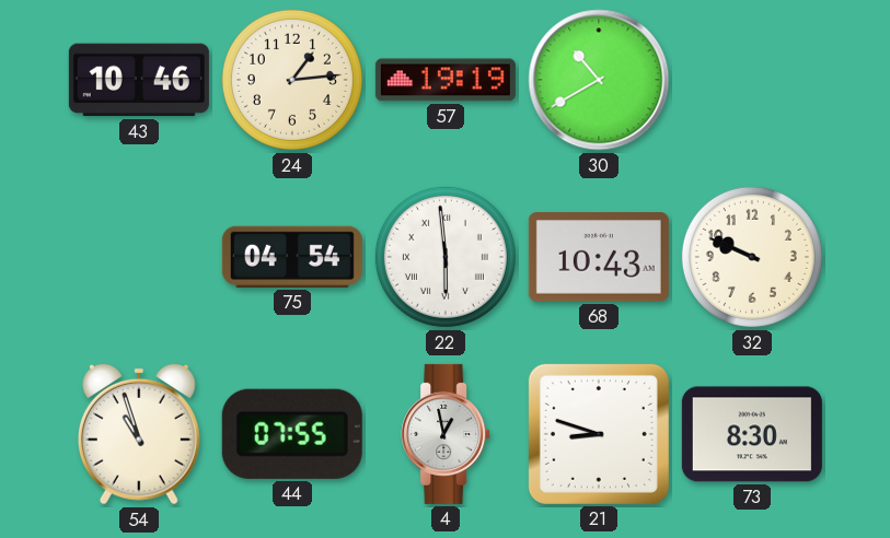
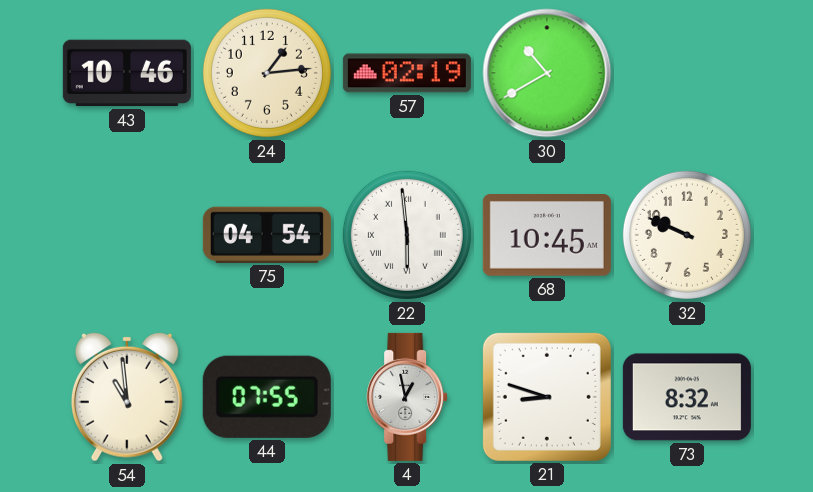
57: 19:19 -> 02:19 (407, 73)
68: 10:43 -> 10:45 (547, 236)
54: 10:57 -> 10:59 (127, 397)
73: 8:30 -> 8:32 (687, 397)
